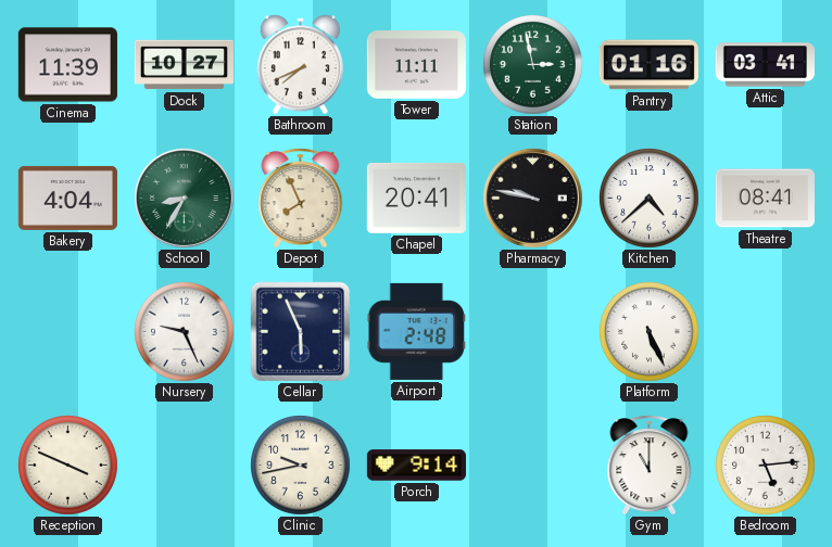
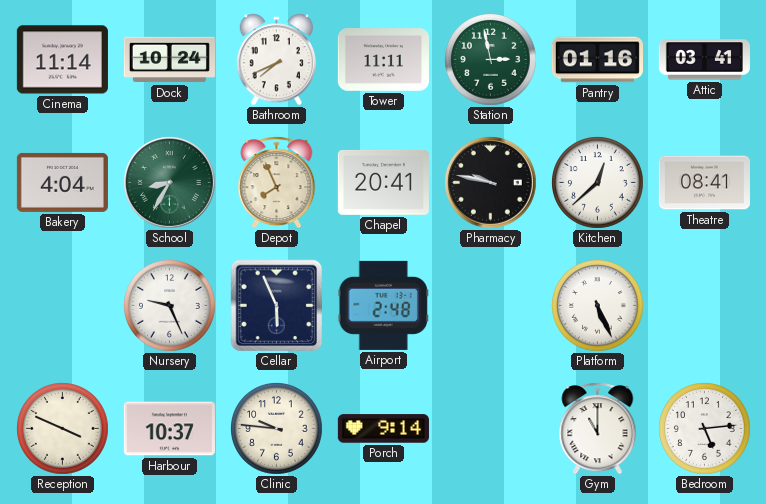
Cinema: 11:39 -> 11:14 (62, 60)
Dock: 10:27 -> 10:24 (169, 60)
Kitchen: 4:38 -> 12:38 (598, 183)
Harbour: none -> 10:37 (169, 429)
Clinic: 9:43 -> 9:46 (277, 429)
